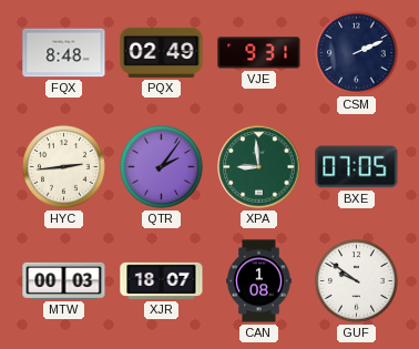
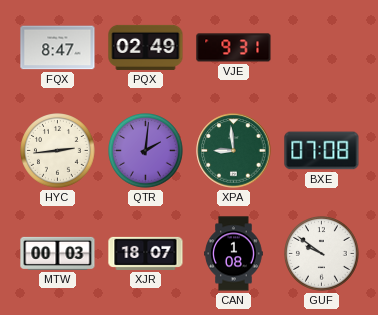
FQX: 8:48 -> 8:47 (58, 48)
CSM: 2:11 -> none (357, 53)
QTR: 2:06 -> 2:01 (146, 151)
BXE: 07:05 -> 07:08 (322, 151)
